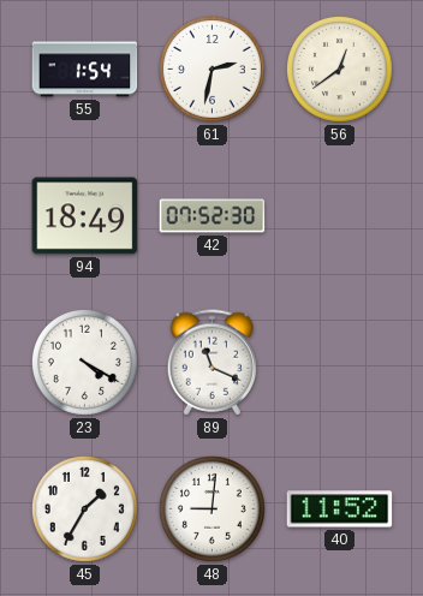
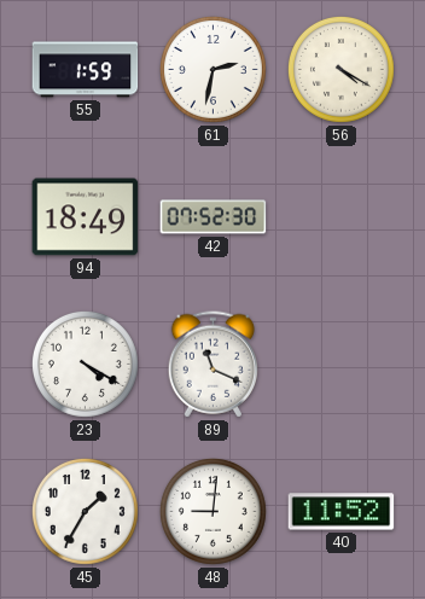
55: 1:54 -> 1:59 (86, 70)
56: 12:39 -> 4:20 (340, 69)
